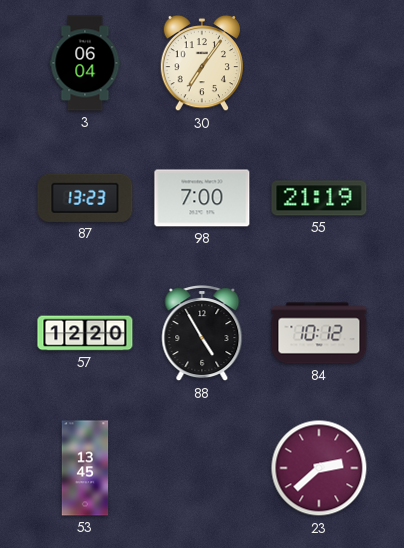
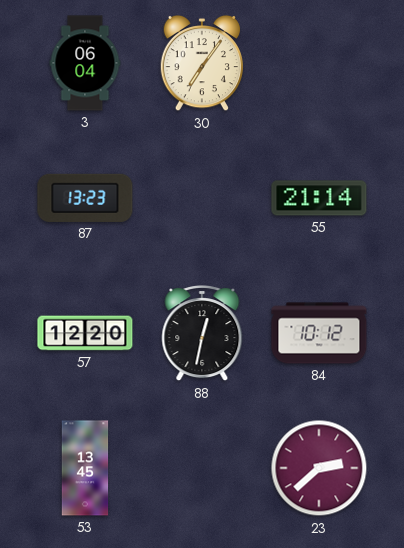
98: 7:00 -> none (202, 198)
55: 21:19 -> 21:14 (319, 198)
88: 4:55 -> 12:32 (202, 334)
